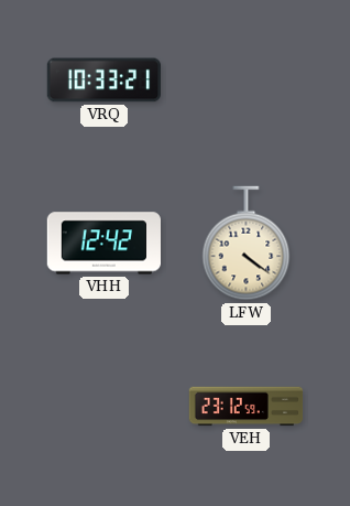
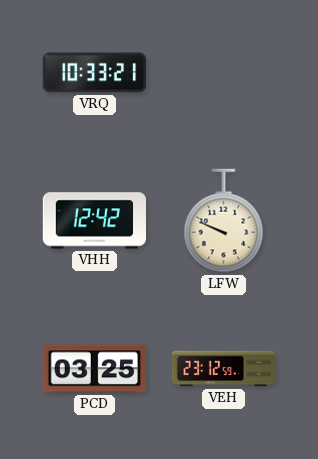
LFW: 4:21 -> 9:49 (224, 221)
PCD: none -> 03:25 (94, 369)
